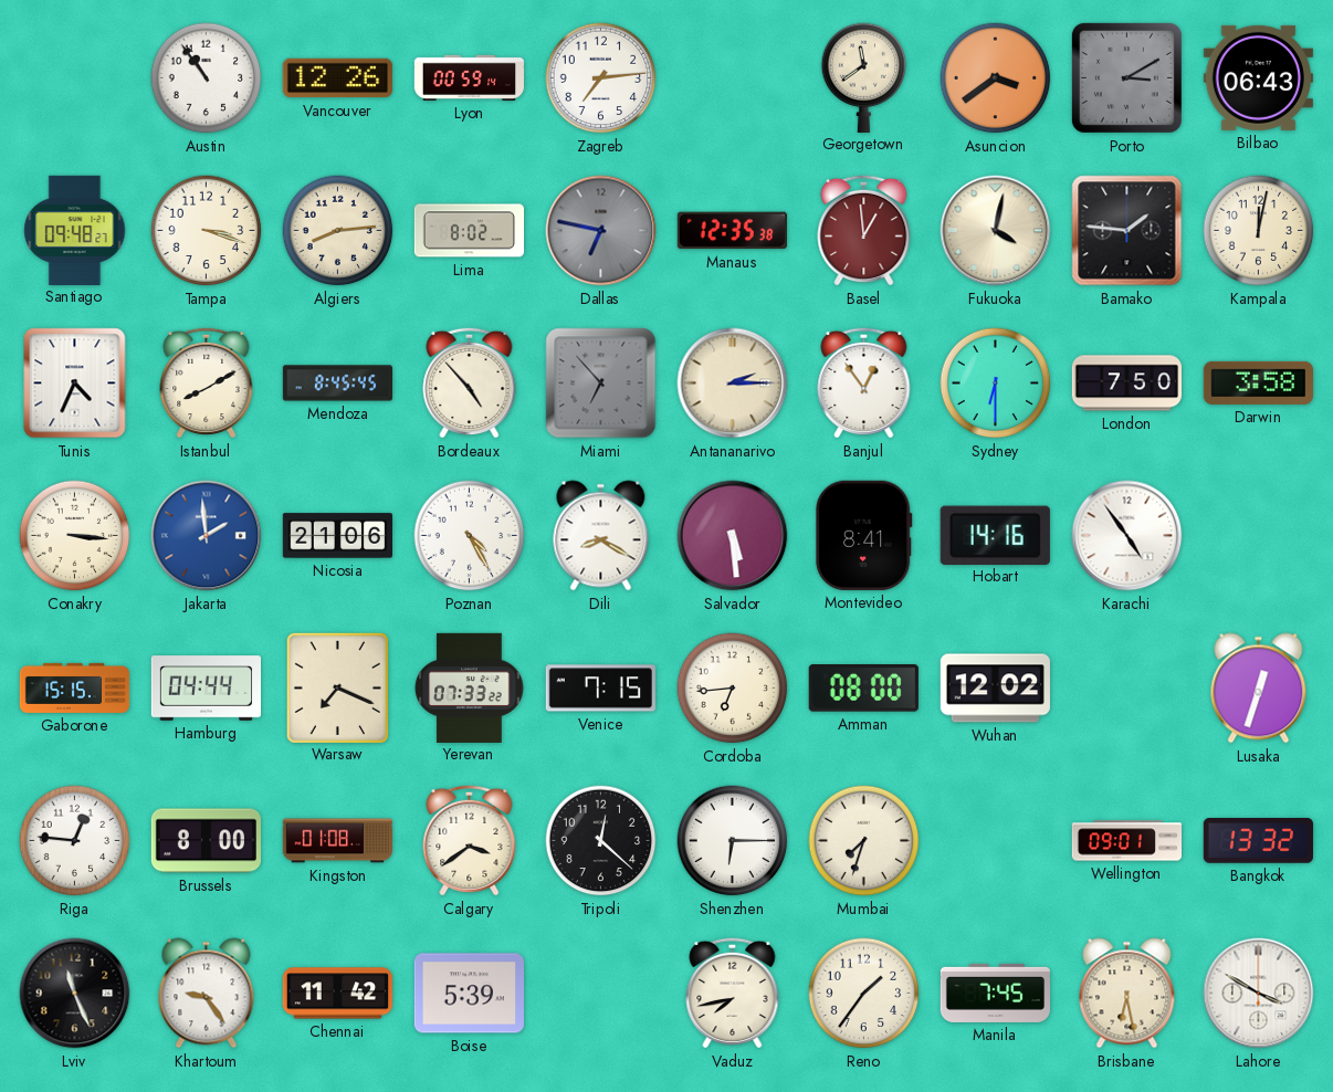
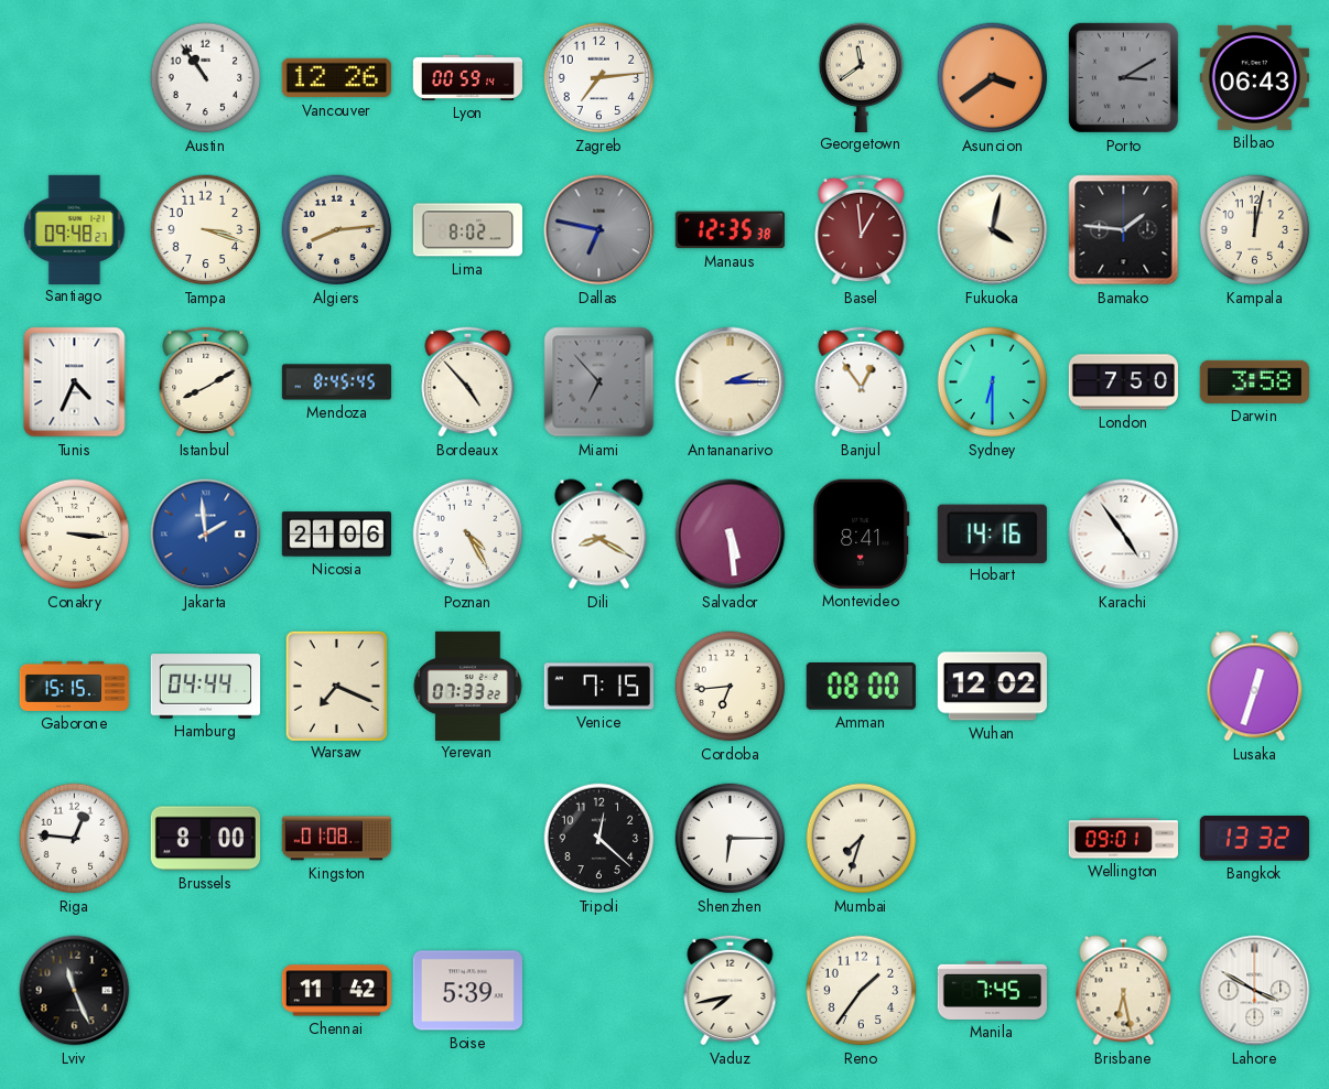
Calgary: 3:39 -> none (470, 840)
Khartoum: 9:24 -> none (207, 994)
